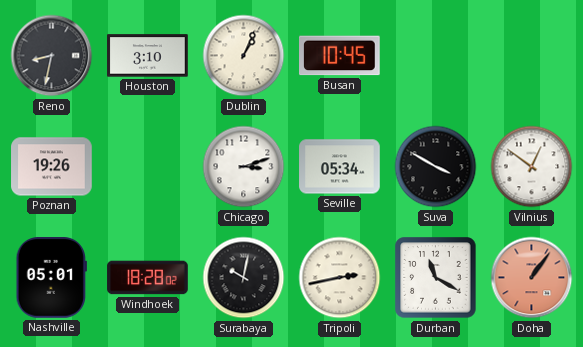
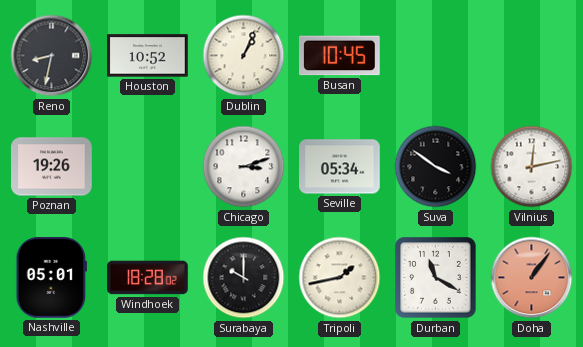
Houston: 3:10 -> 10:52 (148, 56)
Suva: 3:50 -> 3:51 (436, 167)
Vilnius: 12:51 -> 12:13 (532, 167)
Surabaya: 10:02 -> 10:00 (244, 278)
Tripoli: 2:43 -> 1:43 (340, 278)
